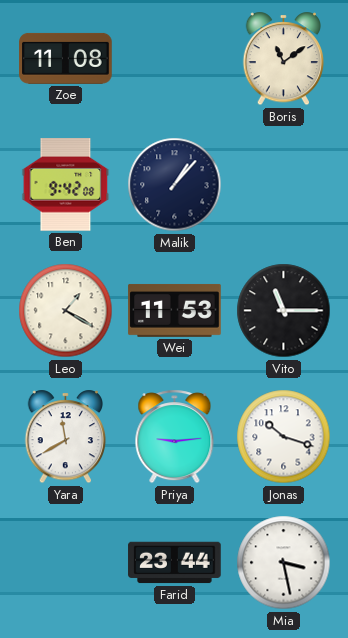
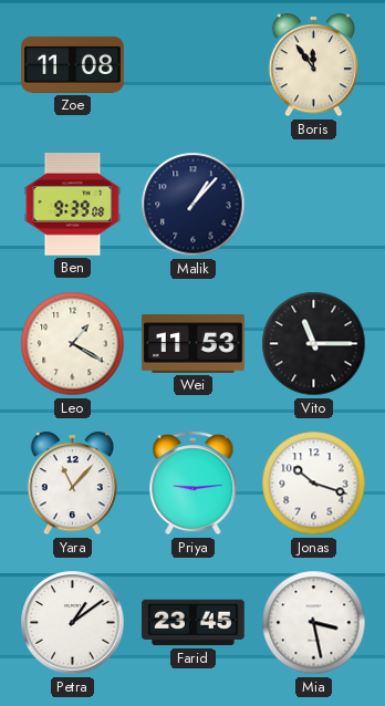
Boris: 11:09 -> 11:54 (314, 65)
Ben: 9:42 -> 9:39 (73, 205)
Yara: 11:40 -> 11:07 (73, 484)
Petra: none -> 1:09 (73, 623)
Farid: 23:44 -> 23:45 (194, 623)
